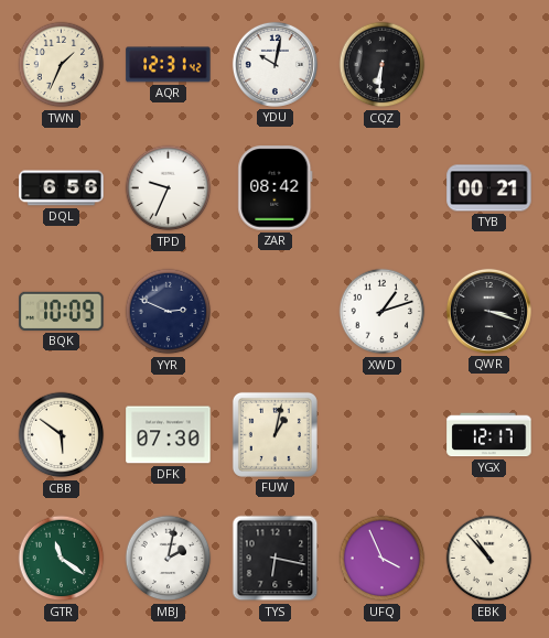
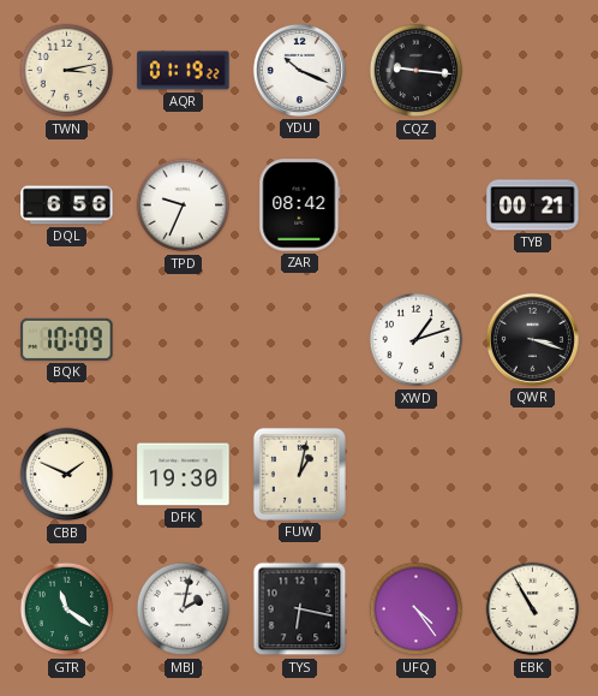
TWN: 1:34 -> 3:13 (67, 71)
AQR: 12:31 -> 01:19 (184, 71)
YDU: 10:02 -> 10:19 (299, 70)
CQZ: 6:31 -> 9:16 (417, 71)
YYR: 2:49 -> none (169, 312)
CBB: 5:51 -> 1:49 (67, 475)
DFK: 07:30 -> 19:30 (184, 475)
YGX: 12:17 -> none (489, 435)
UFQ: 3:56 -> 4:24 (417, 609)
EBK: 10:53 -> 10:55 (533, 609)
